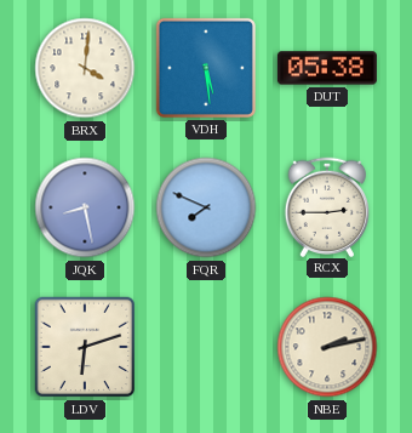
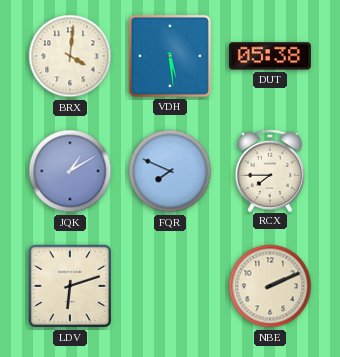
JQK: 8:28 -> 1:10 (70, 171)
RCX: 2:45 -> 7:45 (270, 170)
NBE: 2:13 -> 2:11 (270, 286)
